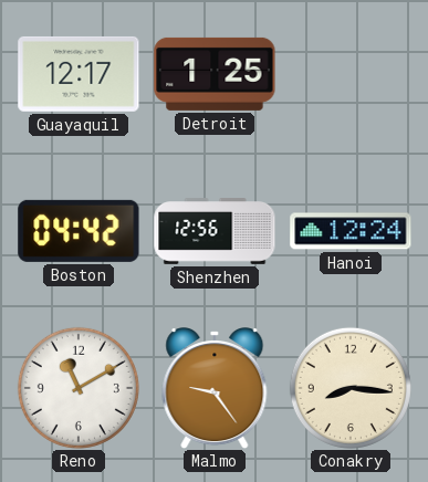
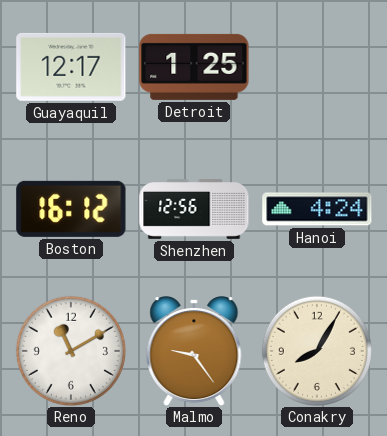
Boston: 04:42 -> 16:12 (71, 209)
Hanoi: 12:24 -> 4:24 (317, 209)
Conakry: 8:16 -> 8:05 (317, 351)
